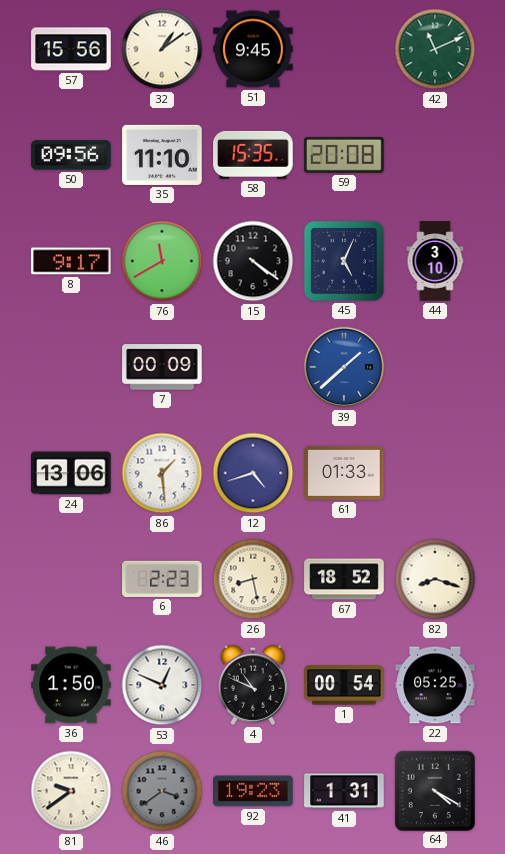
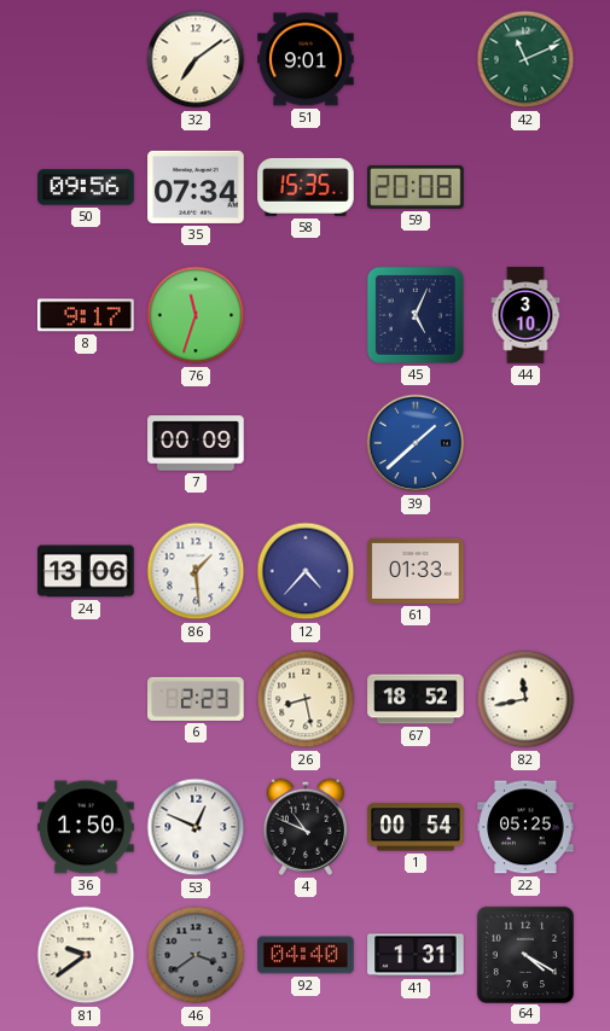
57: 15:56 -> none (71, 49)
32: 1:09 -> 7:09 (196, 59)
51: 9:45 -> 9:01 (306, 59)
35: 11:10 -> 07:34 (196, 187)
76: 11:40 -> 11:33 (196, 315)
15: 4:21 -> none (253, 261)
12: 4:42 -> 4:37 (306, 571)
82: 8:18 -> 11:43 (525, 699)
92: 19:23 -> 04:40 (306, 955)
